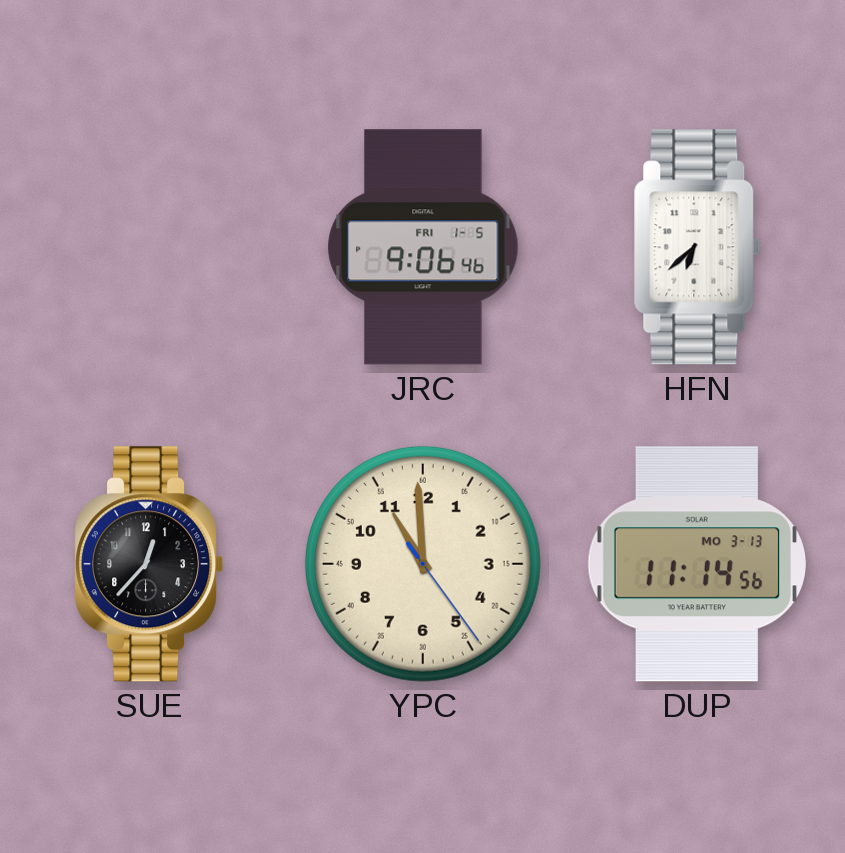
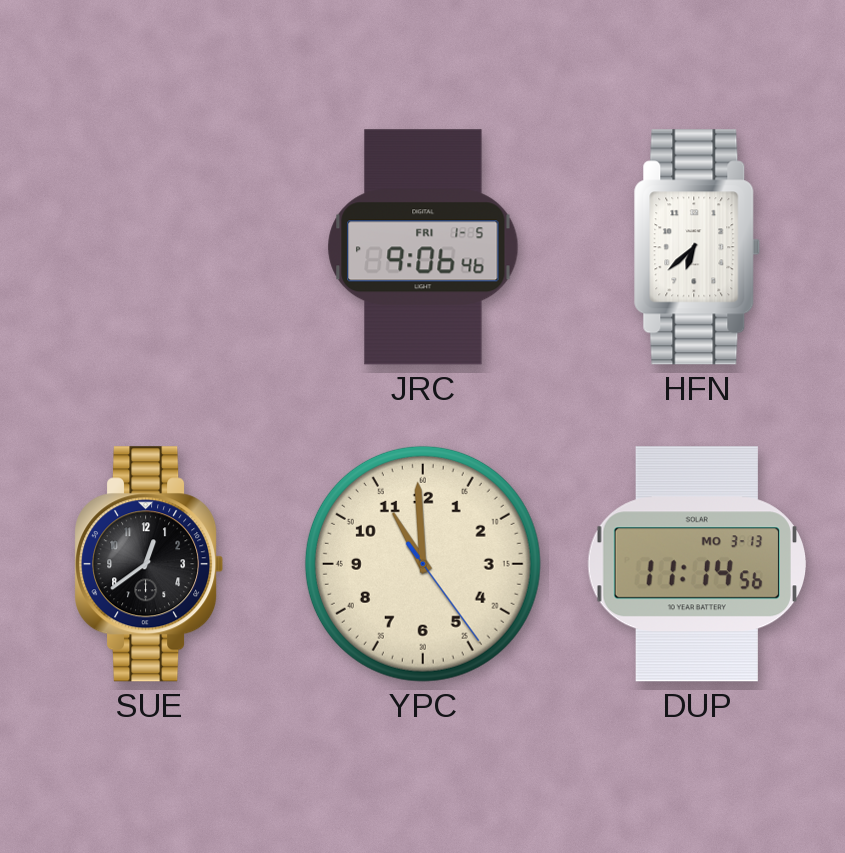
SUE: 12:37 -> 12:39 (149, 564)
